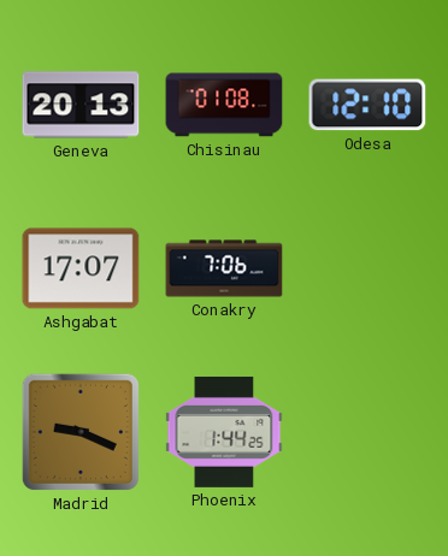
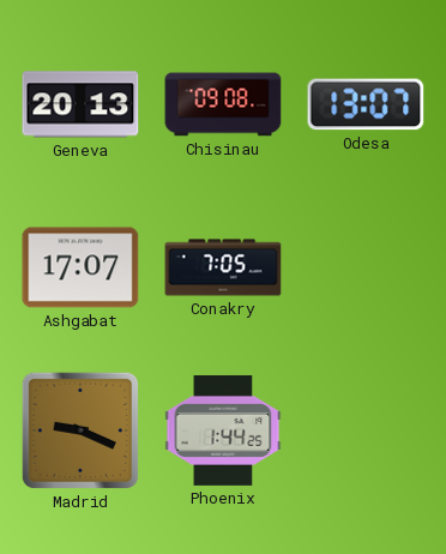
Chisinau: 01:08 -> 09:08 (223, 104)
Odesa: 12:10 -> 13:07 (366, 104)
Conakry: 7:06 -> 7:05 (223, 267)
